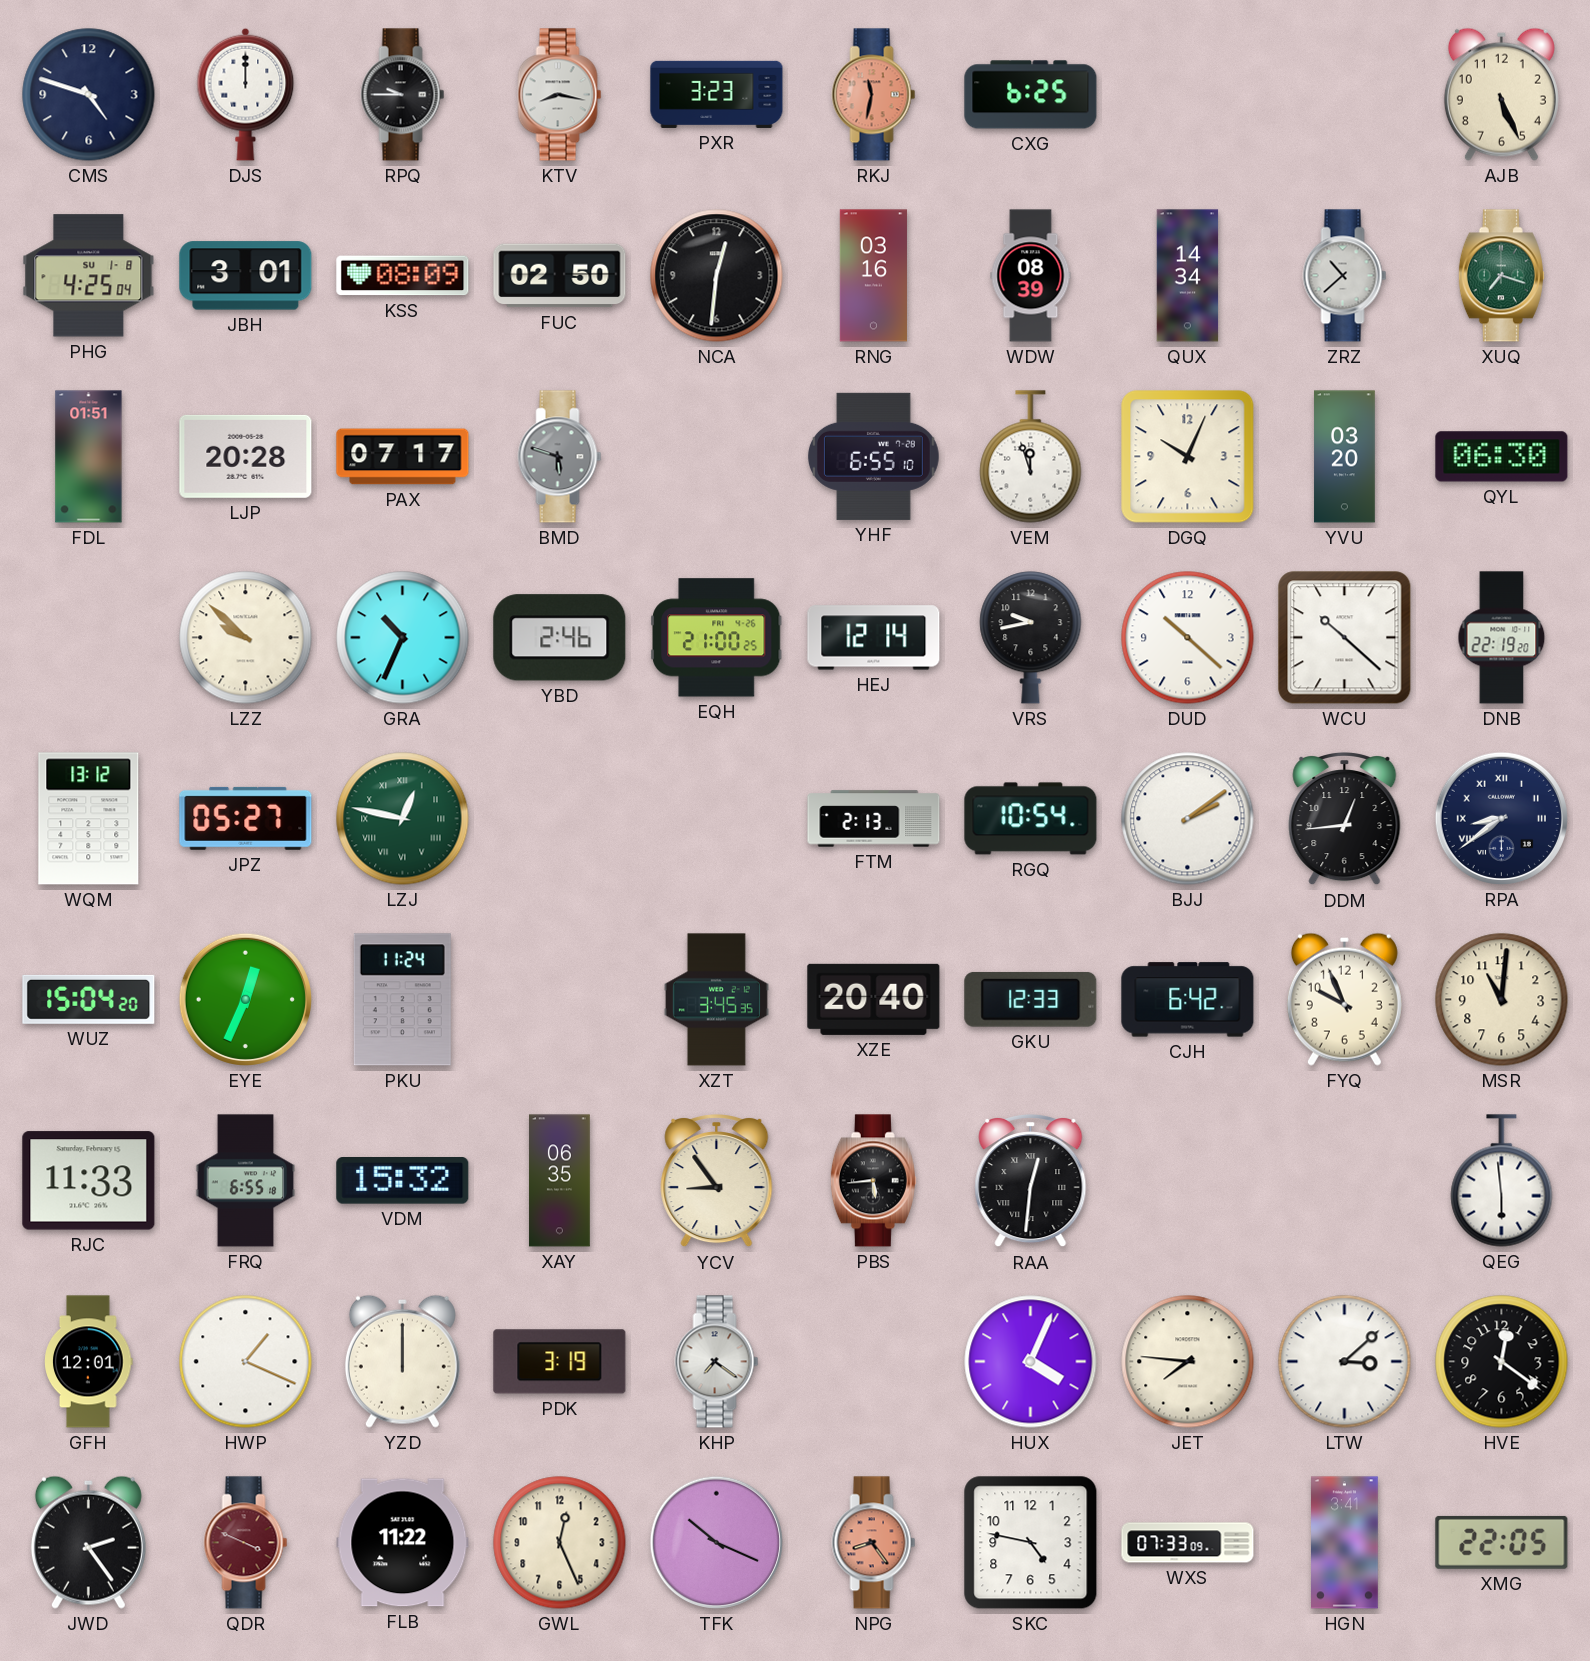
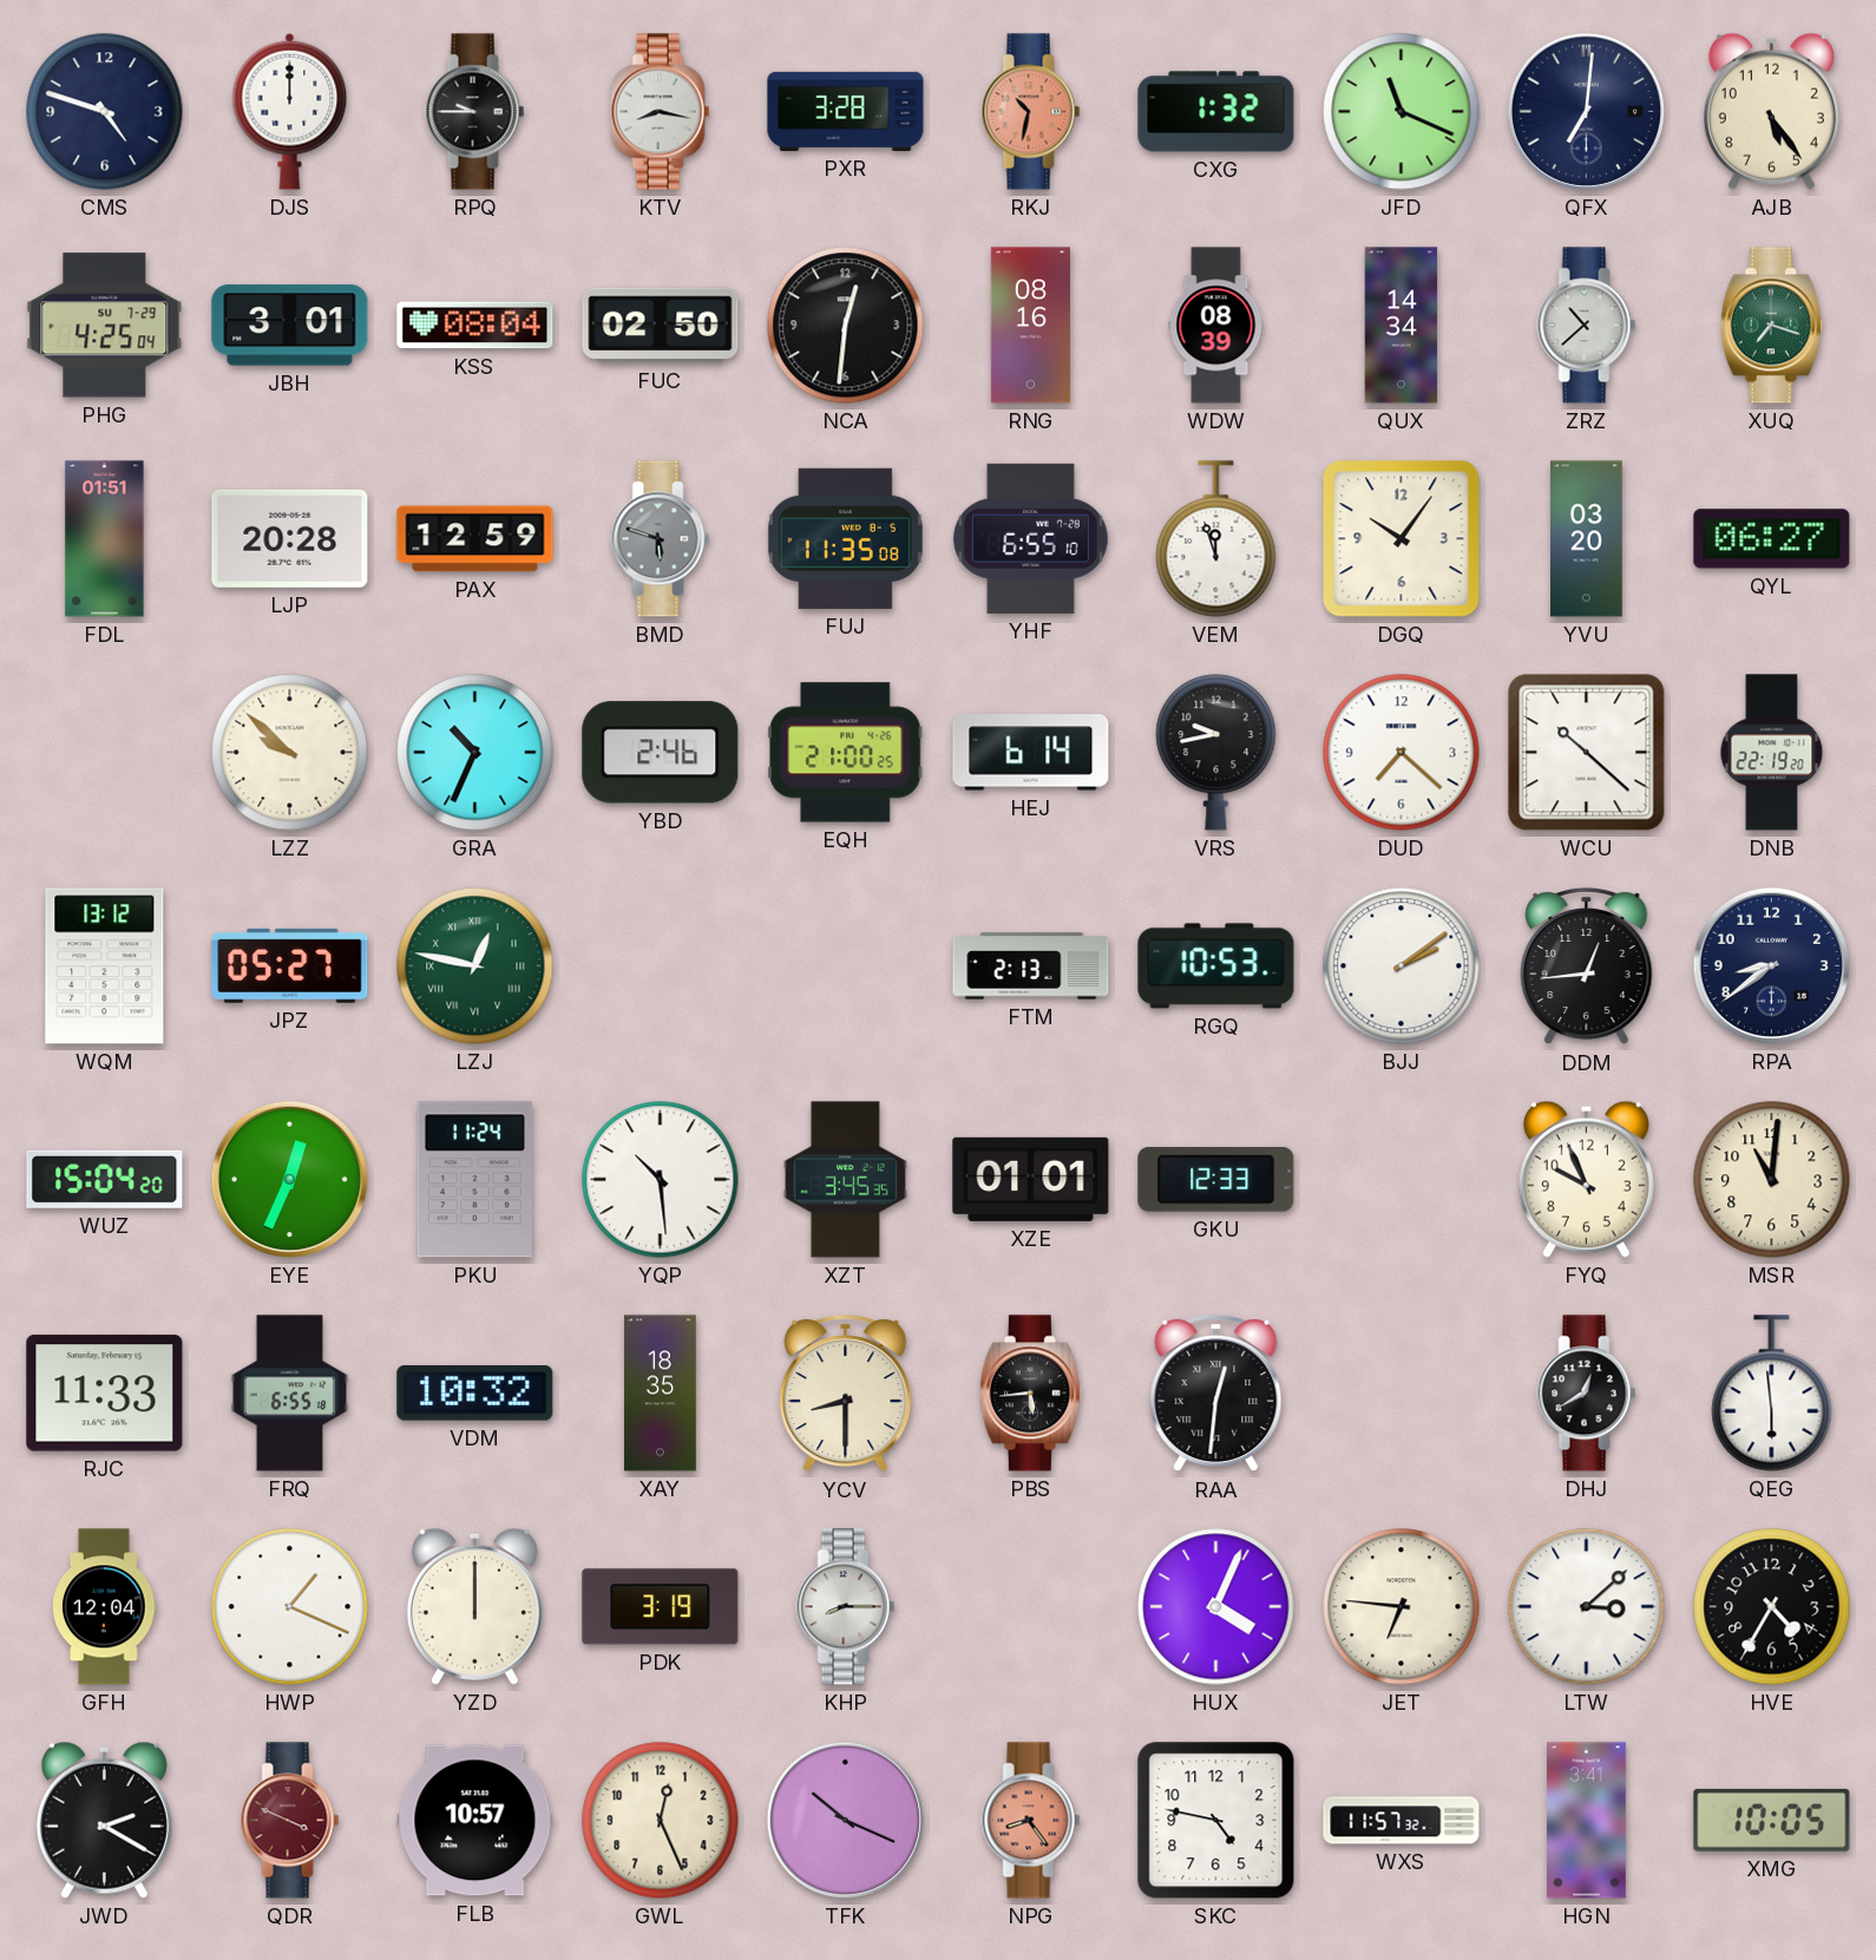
PXR: 3:23 -> 3:28 (846, 111)
RKJ: 11:32 -> 10:32 (1031, 112)
CXG: 6:25 -> 1:32 (1216, 112)
JFD: none -> 11:19 (1402, 112)
QFX: none -> 7:01 (1586, 111)
AJB: 5:26 -> 5:24 (1771, 111)
PHG date: SU 1-8 -> SU 7-29 (105, 326)
KSS: 08:09 -> 08:04 (475, 326)
RNG: 03:16 -> 08:16 (1030, 326)
PAX: 07:17 -> 12:59 (475, 539)
FUJ: none -> 11:35 (845, 538)
DGQ: 10:04 -> 10:06 (1402, 539)
QYL: 06:30 -> 06:27 (1772, 539)
HEJ: 12:14 -> 6:14 (1031, 753)
DUD: 10:22 -> 7:22 (1402, 753)
RGQ: 10:54 -> 10:53 (1216, 966)
RPA numerals: Roman -> Arabic (1771, 965)
YQP: none -> 10:29 (661, 1180)
XZE: 20:40 -> 01:01 (1031, 1179)
CJH: 6:42 -> none (1188, 1000)
VDM: 15:32 -> 10:32 (475, 1394)
XAY: 06:35 -> 18:35 (661, 1394)
YCV: 8:54 -> 8:30 (846, 1395)
DHJ: none -> 12:40 (1587, 1394)
GFH: 12:01 -> 12:04 (105, 1607)
KHP: 7:21 -> 8:15 (846, 1607)
JET: 7:46 -> 6:46 (1402, 1607)
HVE: 12:21 -> 4:35 (1772, 1607)
JWD: 2:24 -> 2:20 (104, 1820)
FLB: 11:22 -> 10:57 (475, 1821)
WXS: 07:33 -> 11:57 (1402, 1821)
XMG: 22:05 -> 10:05 (1772, 1820)
